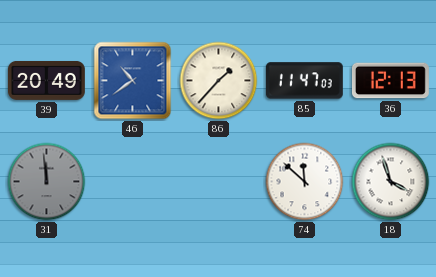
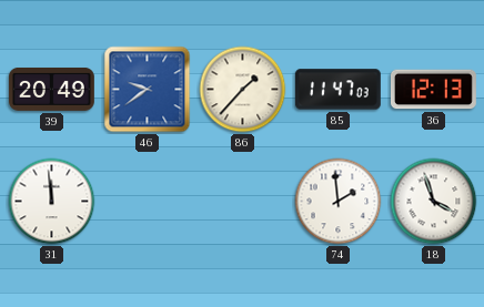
46: 10:39 -> 9:39 (148, 90)
31 dial: grey -> white (52, 202)
74: 11:52 -> 1:59 (339, 202)
